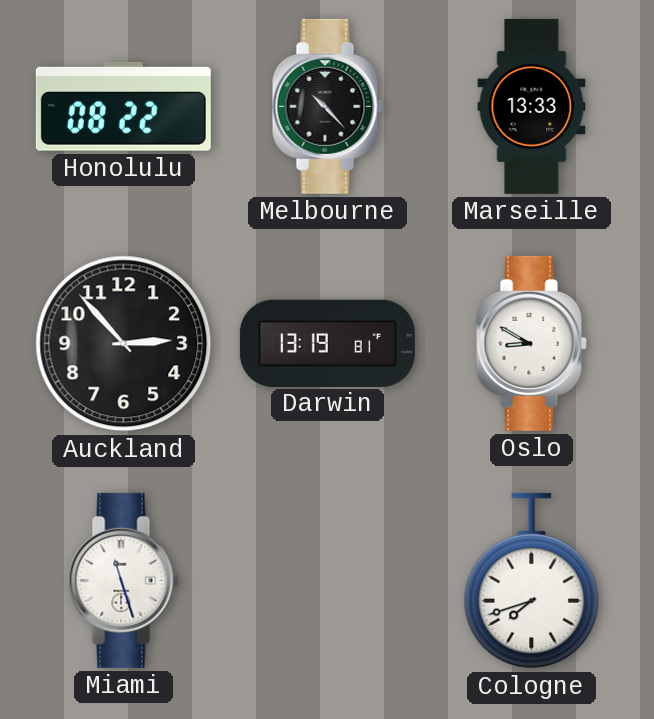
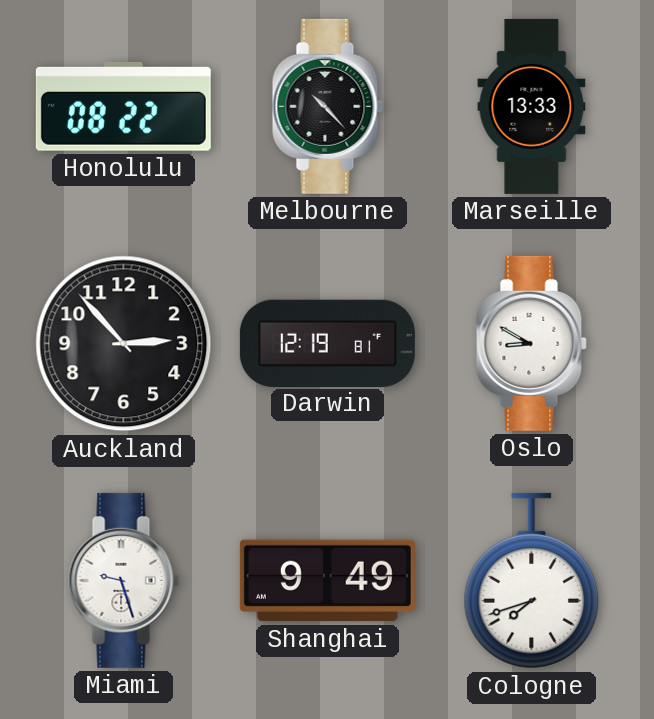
Darwin: 13:19 -> 12:19 (327, 343)
Miami: 11:27 -> 9:27 (123, 580)
Shanghai: none -> 9:49 (327, 581)
